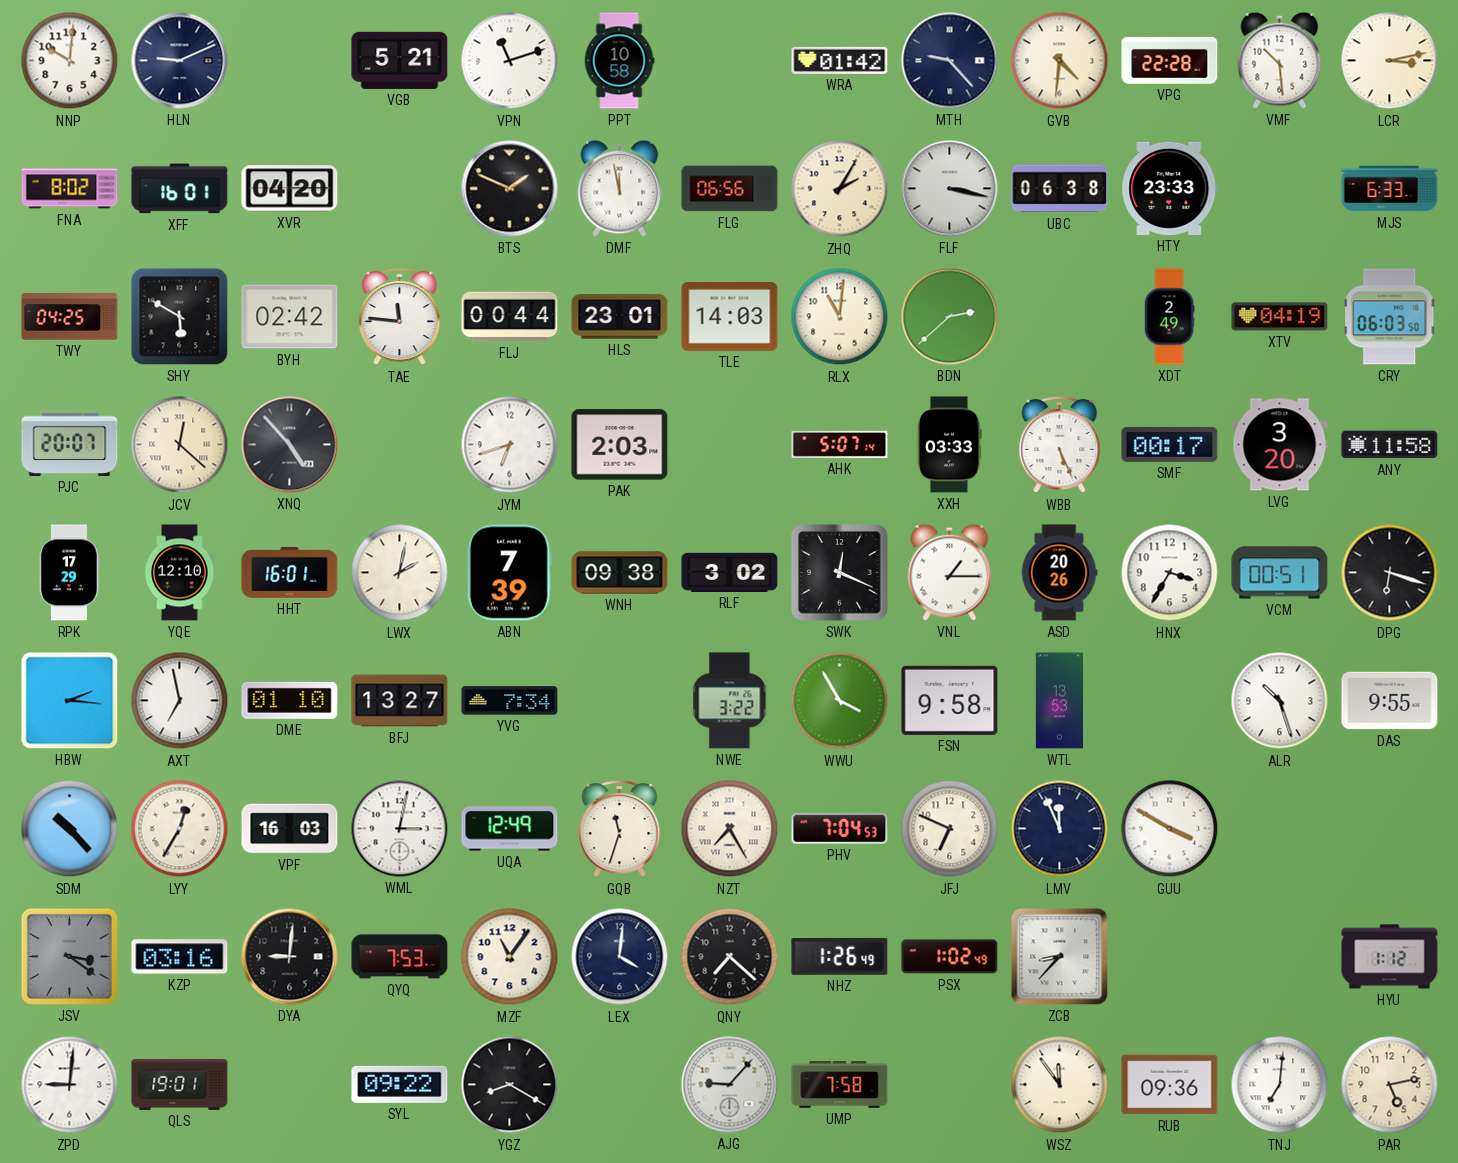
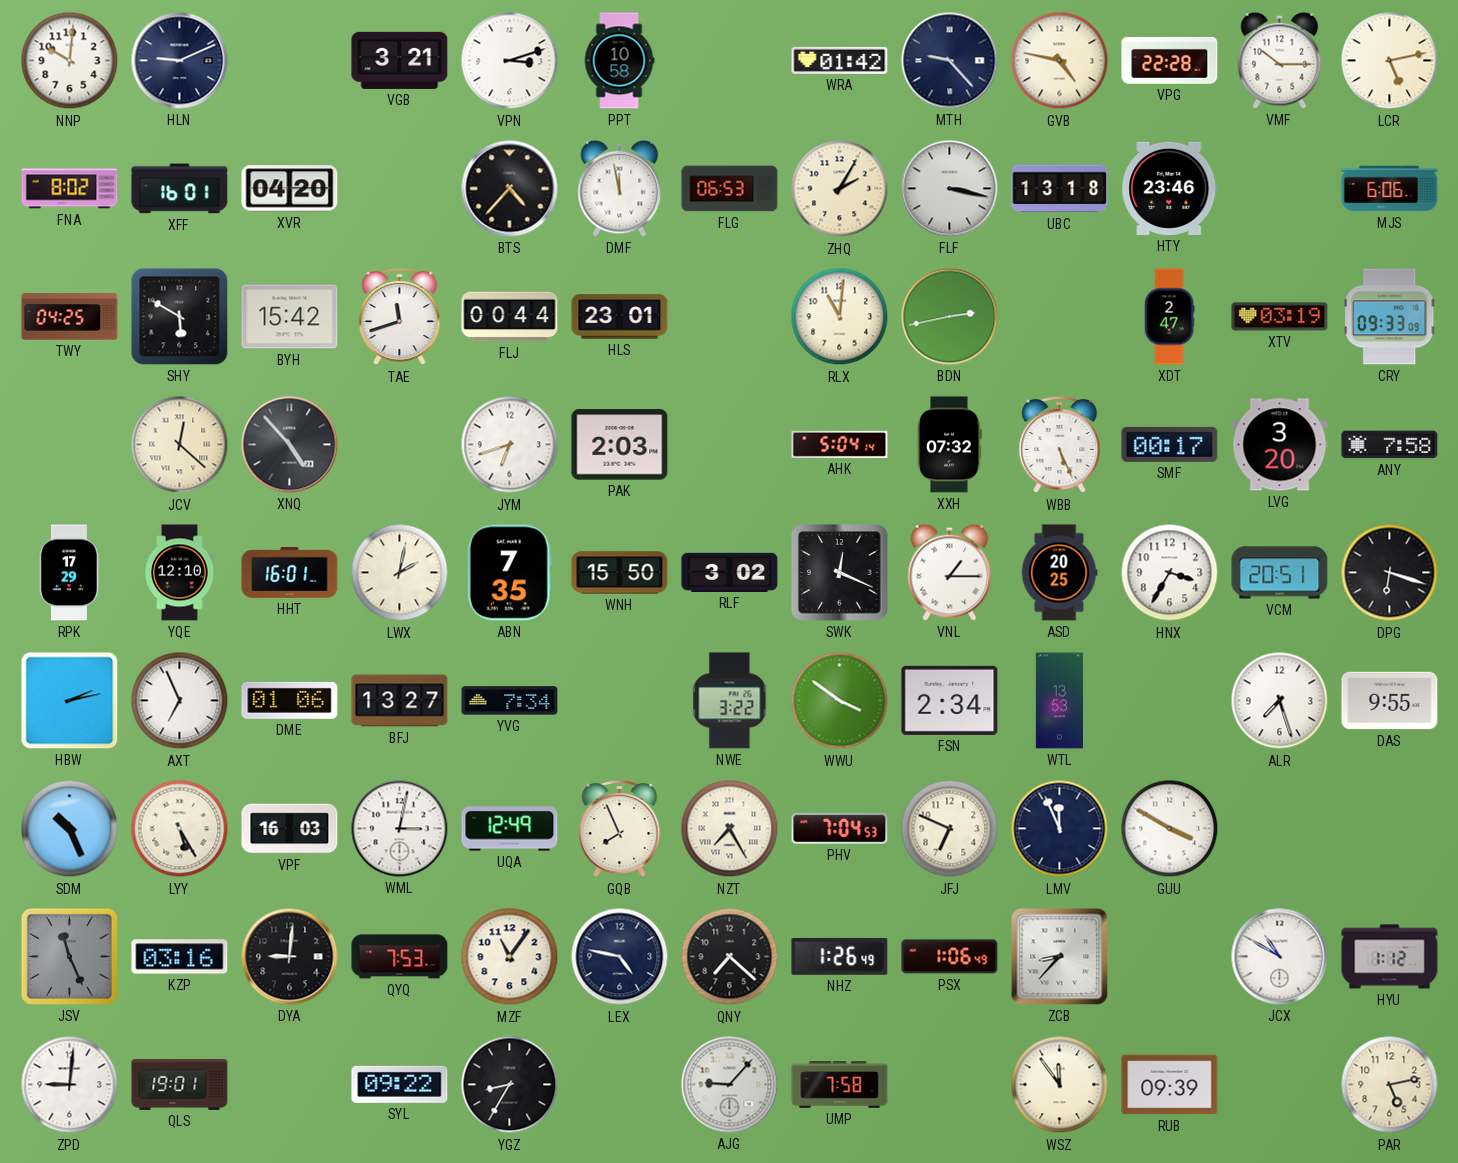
VGB: 5:21 -> 3:21 (400, 60)
VPN: 11:12 -> 3:12 (510, 61)
GVB: 4:31 -> 4:47 (1060, 61)
VMF: 10:29 -> 10:15 (1280, 60)
LCR: 3:13 -> 5:13 (1390, 61)
BTS: 1:49 -> 4:37 (510, 189)
FLG: 06:56 -> 06:53 (730, 189)
UBC: 06:38 -> 13:18 (1060, 189)
HTY: 23:33 -> 23:46 (1170, 188)
MJS: 6:33 -> 6:06 (1390, 189)
BYH: 02:42 -> 15:42 (290, 317)
TAE: 11:46 -> 11:42 (400, 317)
TLE: 14:03 -> none (730, 317)
BDN: 2:38 -> 2:43 (950, 317)
XDT: 2:49 -> 2:47 (1169, 317)
XTV: 04:19 -> 03:19 (1280, 317)
CRY: 06:03 -> 09:33 (1390, 317)
PJC: 20:07 -> none (70, 444)
AHK: 5:07 -> 5:04 (840, 444)
XXH: 03:33 -> 07:32 (950, 445)
ANY: 11:58 -> 7:58 (1390, 445)
ABN: 7:39 -> 7:35 (509, 573)
WNH: 09:38 -> 15:50 (620, 573)
ASD: 20:26 -> 20:25 (1059, 573)
VCM: 00:51 -> 20:51 (1280, 573)
HBW: 2:16 -> 2:13 (70, 701)
AXT: 6:58 -> 6:56 (180, 701)
DME: 01:10 -> 01:06 (290, 700)
WWU: 3:55 -> 3:51 (840, 701)
FSN: 9:58 -> 2:34 (950, 700)
ALR: 10:27 -> 7:27 (1280, 701)
SDM: 10:23 -> 10:26 (70, 829)
LYY: 12:35 -> 5:25 (180, 829)
GQB: 11:33 -> 7:56 (620, 829)
JSV: 3:21 -> 11:26 (69, 956)
LEX: 4:01 -> 4:47 (620, 957)
PSX: 1:02 -> 1:06 (950, 957)
JCX: none -> 10:50 (1280, 957)
YGZ: 8:20 -> 8:35 (510, 1085)
RUB: 09:36 -> 09:39 (1170, 1085)
TNJ: 7:01 -> none (1280, 1085)
